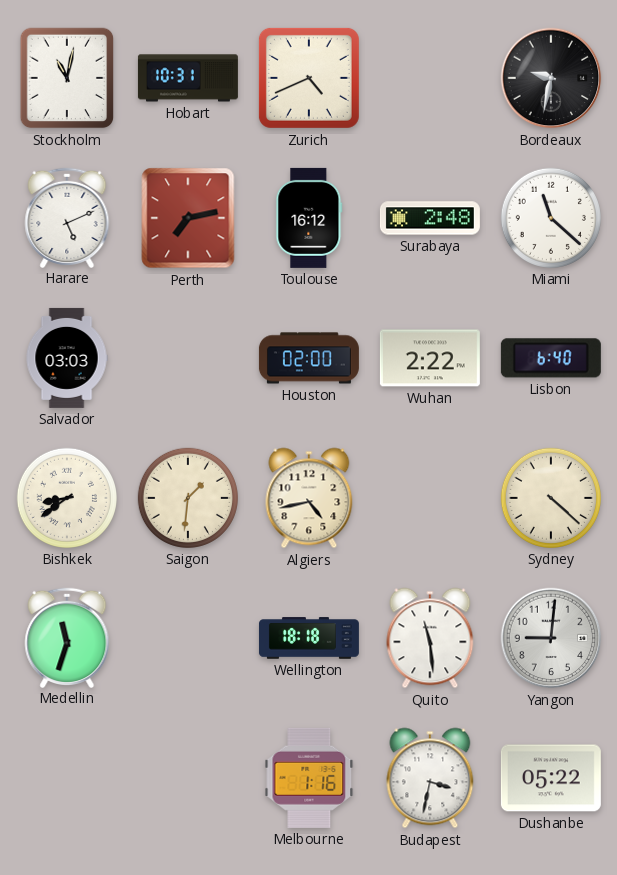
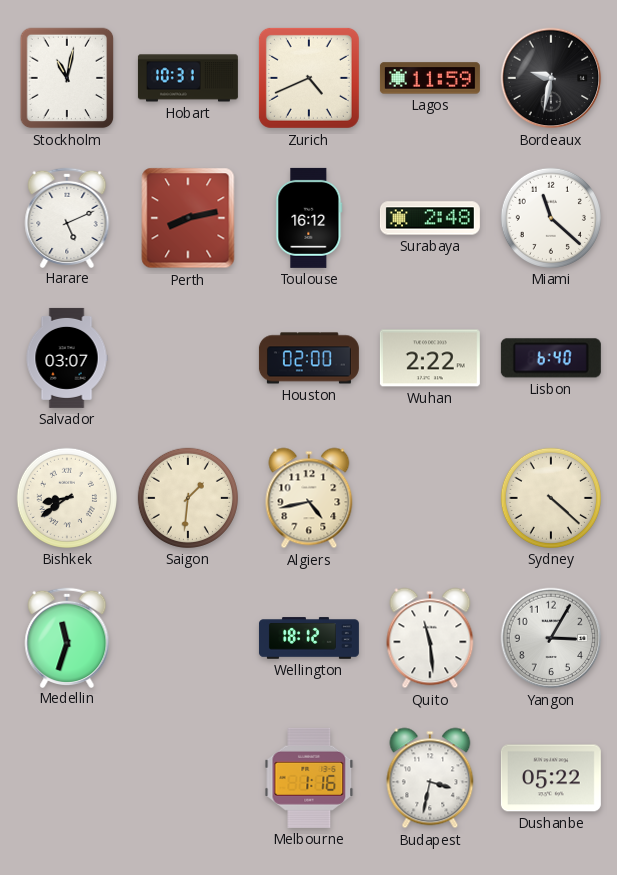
Lagos: none -> 11:59 (430, 78)
Perth: 7:13 -> 8:13 (188, 218)
Salvador: 03:03 -> 03:07 (67, 358)
Wellington: 18:18 -> 18:12 (309, 638)
Yangon: 9:01 -> 3:05 (551, 638)
